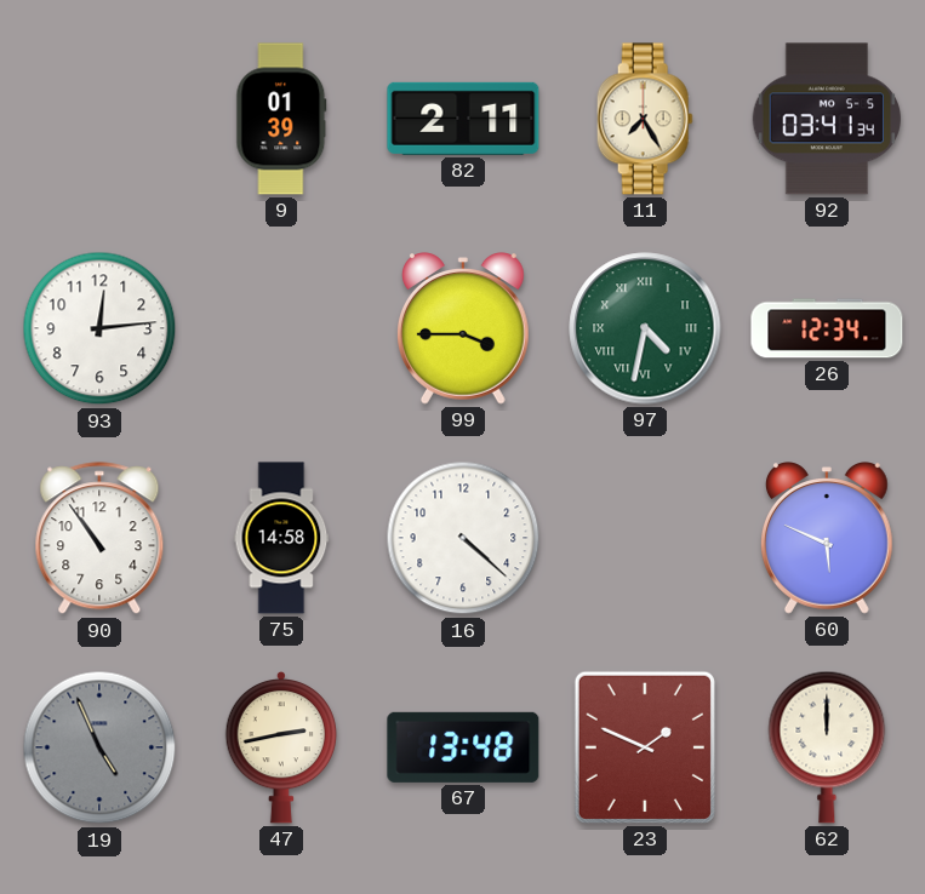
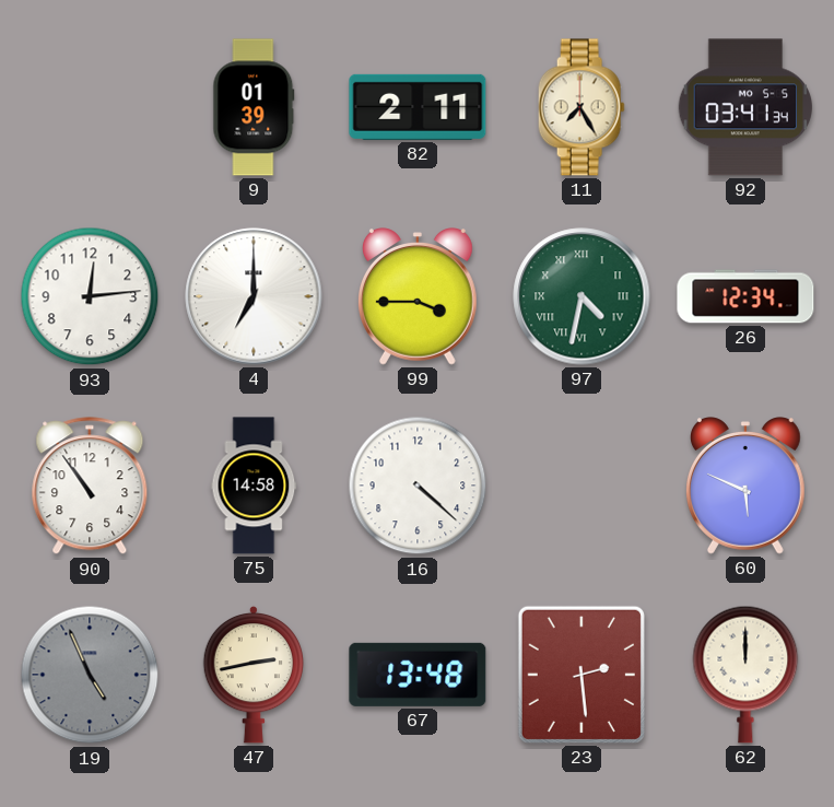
4: none -> 7:00 (254, 296)
23: 1:49 -> 2:29 (582, 675)
